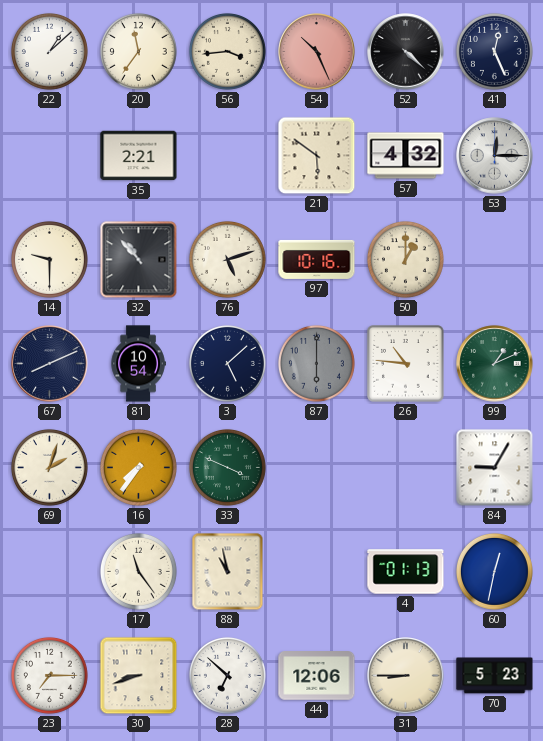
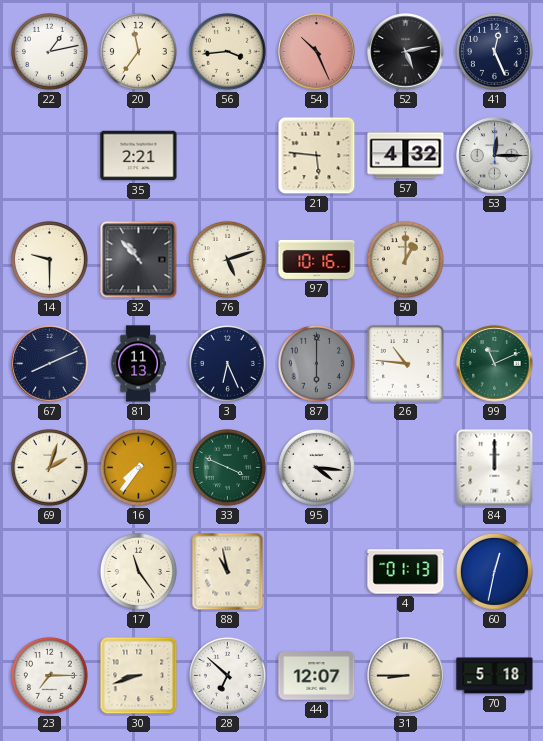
22: 1:08 -> 1:13 (49, 51)
52: 4:22 -> 5:13 (406, 52)
21: 5:51 -> 5:46 (317, 156)
81: 10:54 -> 11:13 (138, 364)
3: 5:08 -> 6:26 (227, 363)
99: 1:11 -> 11:11 (495, 364)
95: none -> 4:16 (316, 467)
84: 9:05 -> 12:00 (495, 468)
44: 12:06 -> 12:07 (317, 676)
70: 5:23 -> 5:18 (495, 676)
